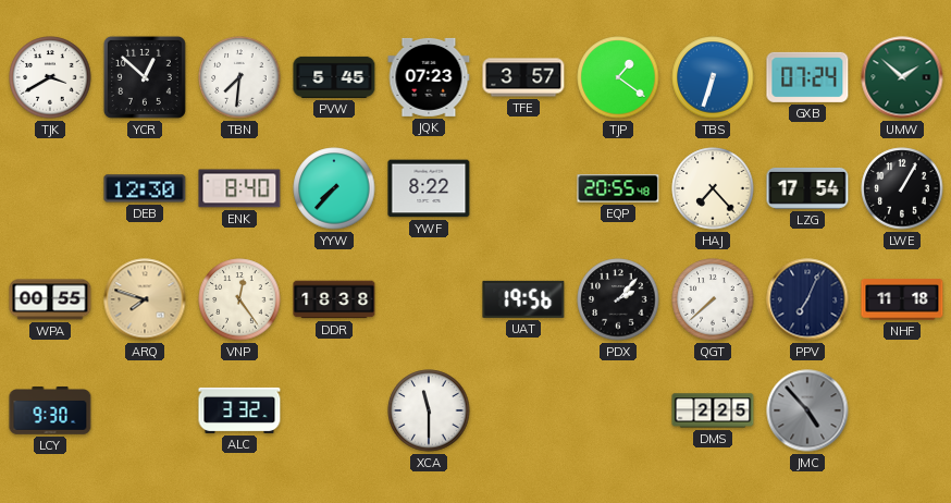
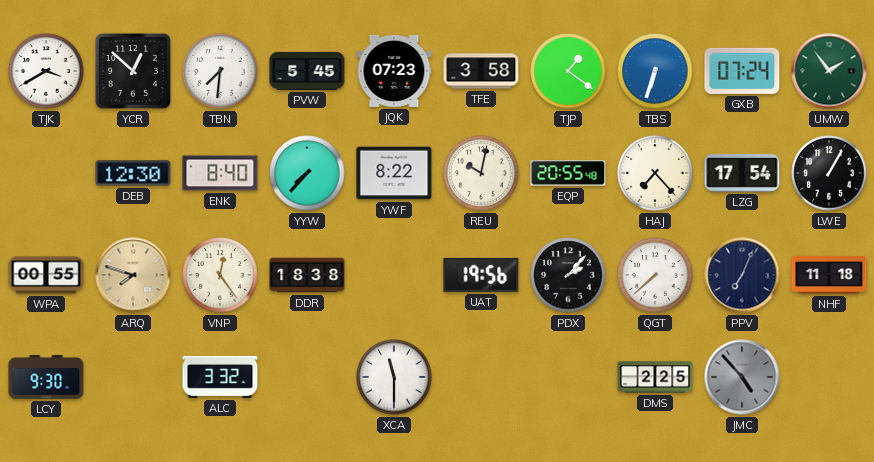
TFE: 3:57 -> 3:58 (481, 71)
UMW: 1:52 -> 1:54 (829, 71)
REU: none -> 10:02 (481, 173)
